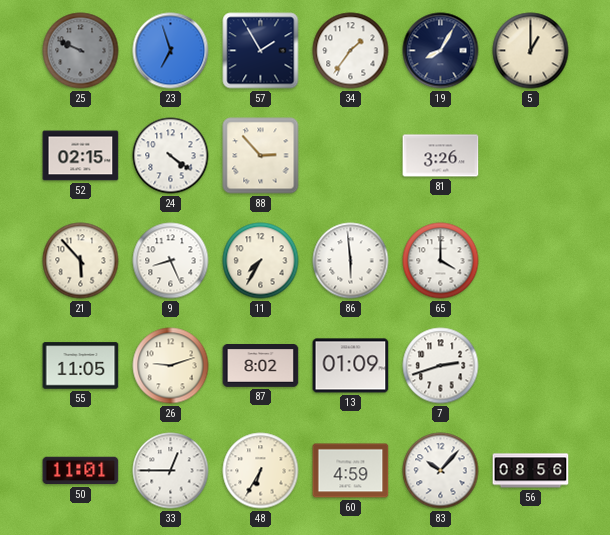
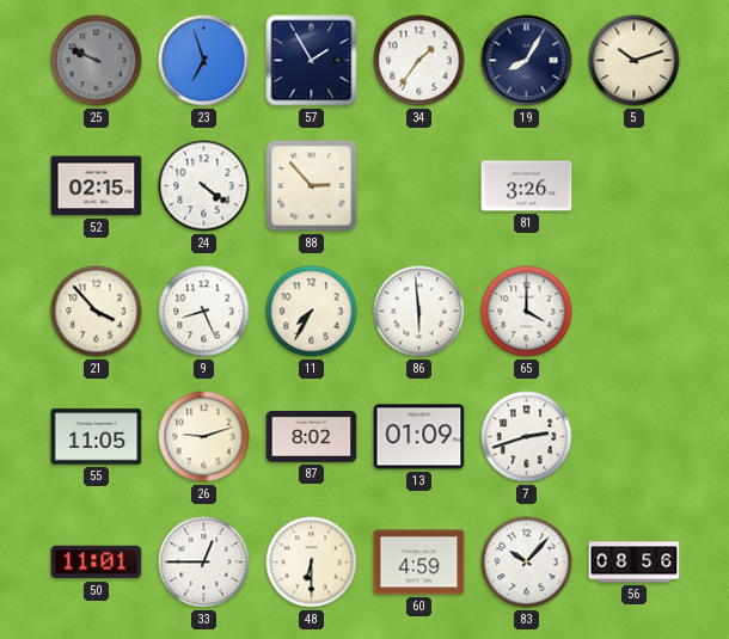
5: 1:00 -> 10:12 (635, 61)
21: 5:53 -> 3:53 (97, 312)
48: 6:35 -> 6:30 (312, 563)
